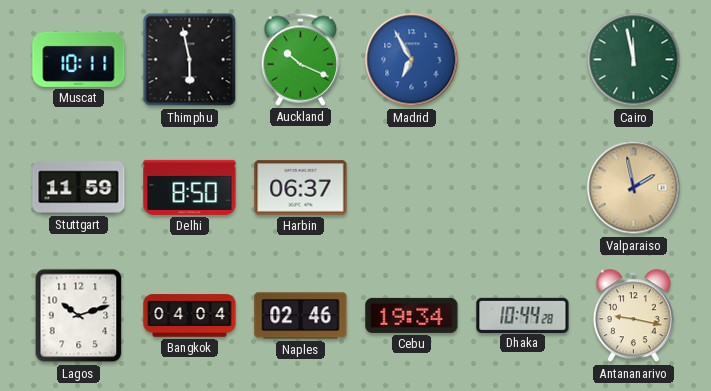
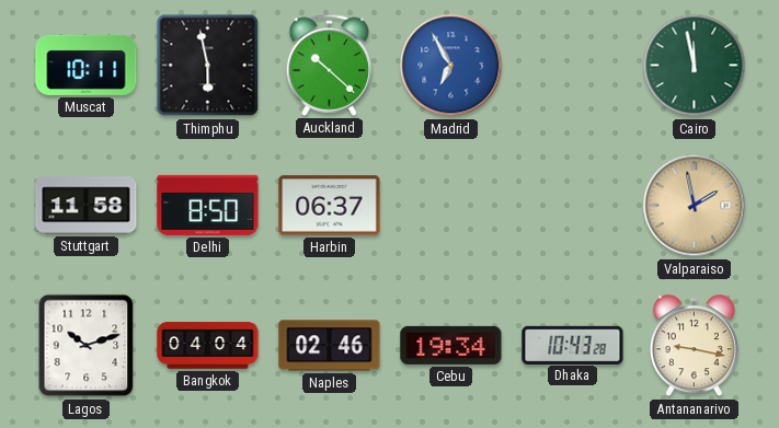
Auckland: 10:19 -> 10:22 (330, 65)
Stuttgart: 11:59 -> 11:58 (87, 206)
Dhaka: 10:44 -> 10:43 (573, 345)
